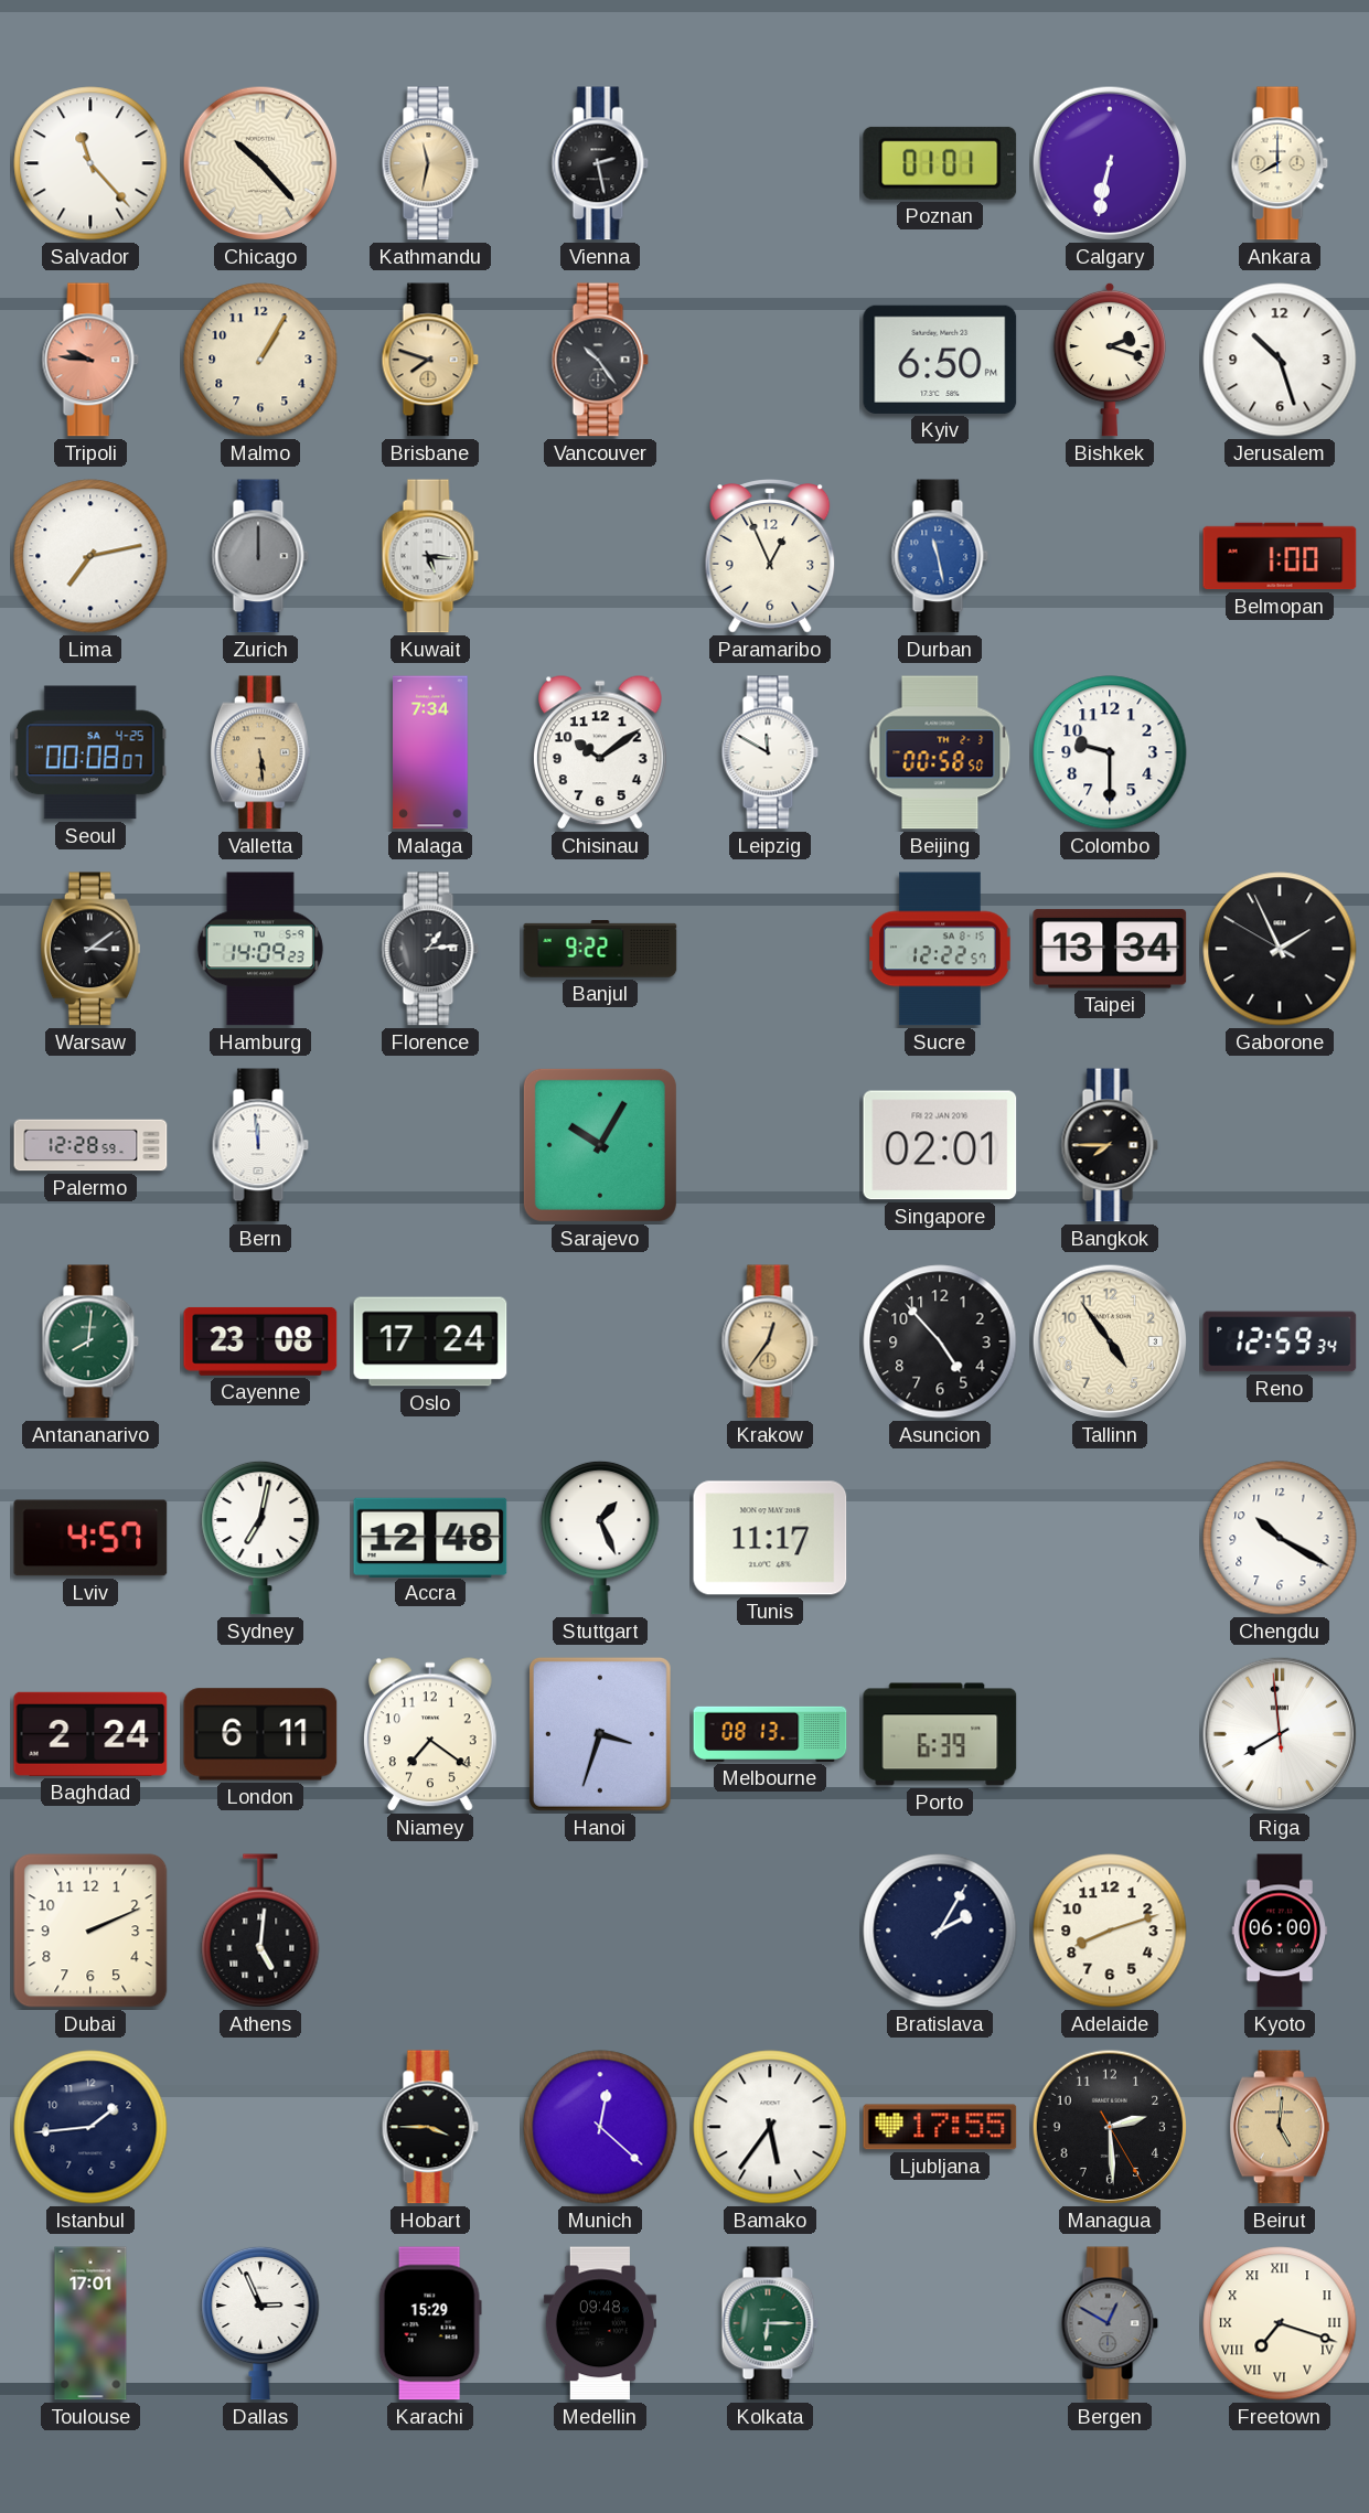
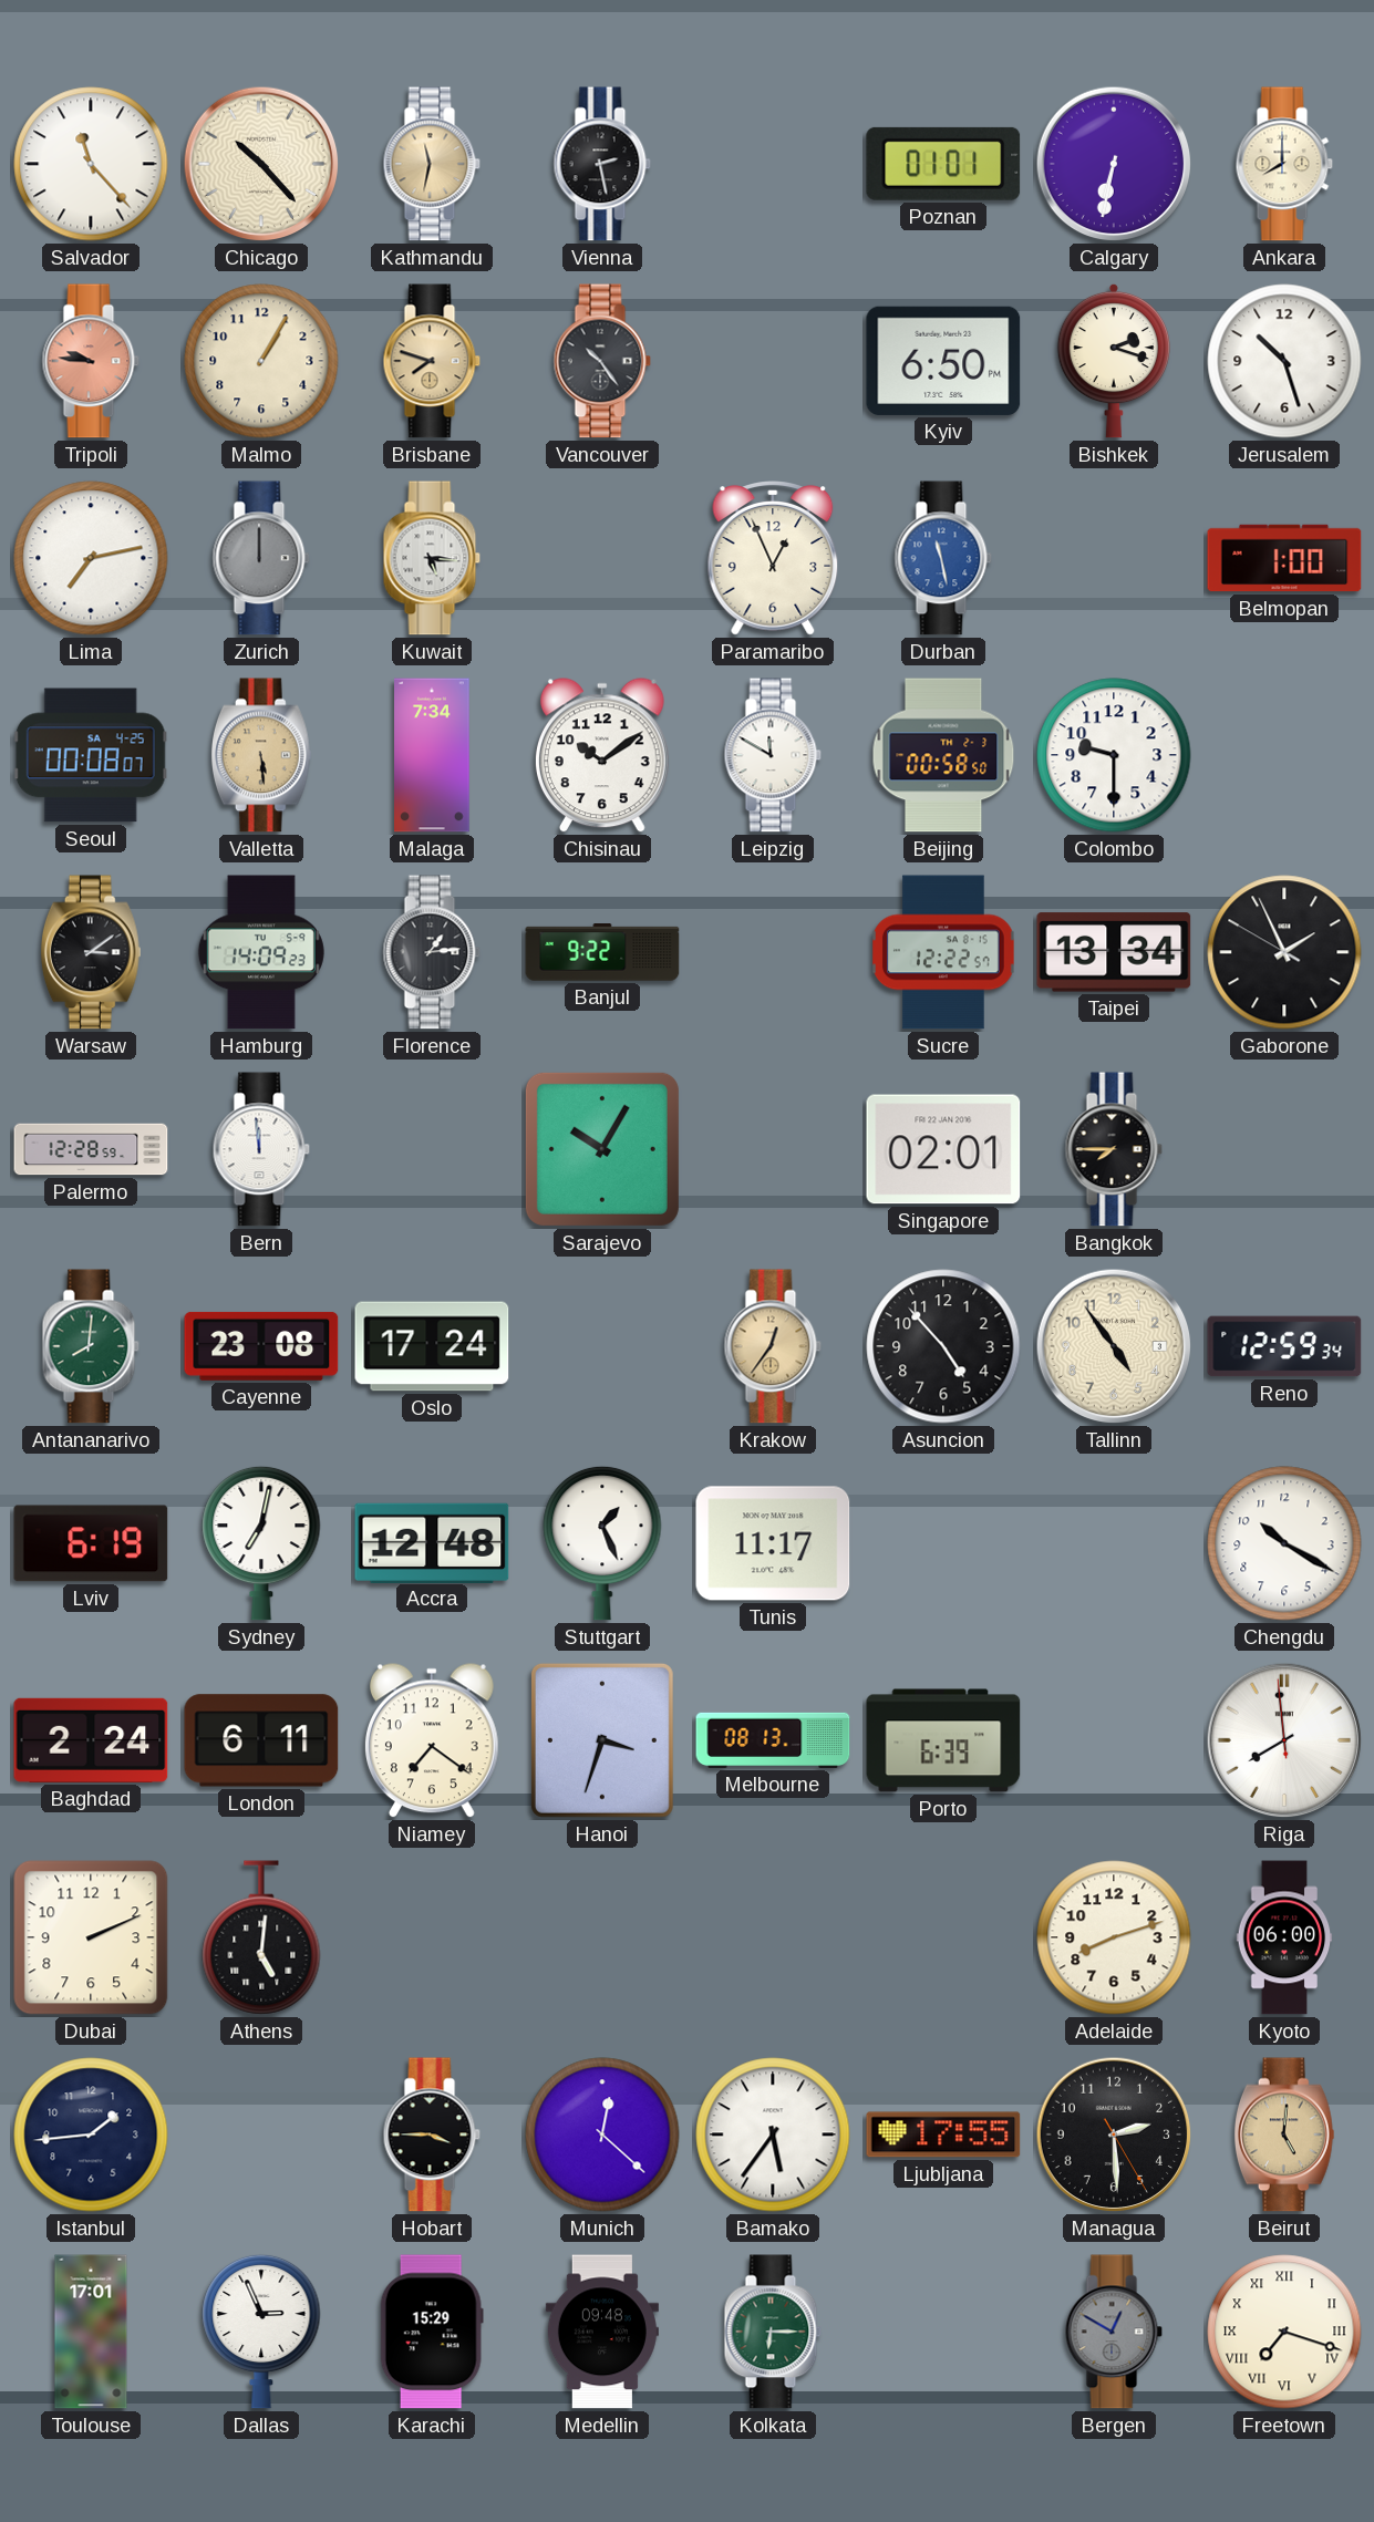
Lviv: 4:57 -> 6:19 (91, 1543)
Bratislava: 2:05 -> none (940, 1931)
